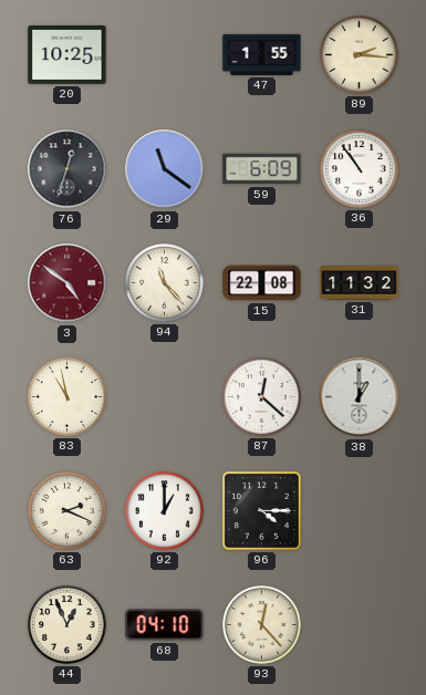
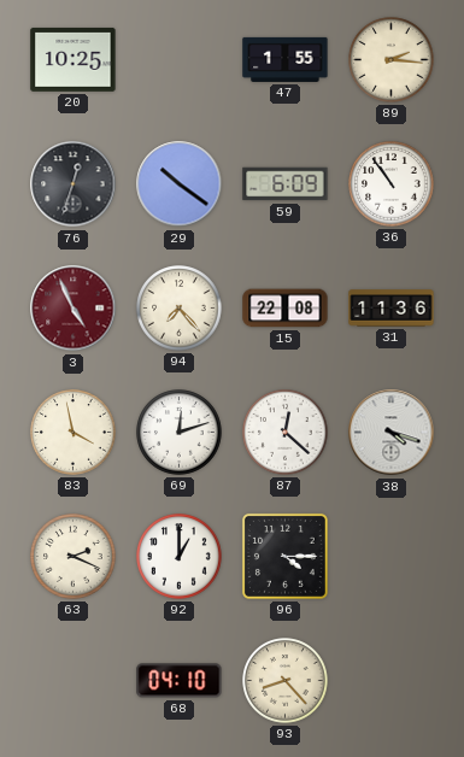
29: 11:21 -> 10:21 (180, 184)
3: 4:51 -> 4:56 (74, 309)
94: 11:23 -> 7:23 (180, 309)
31: 11:32 -> 11:36 (392, 309)
83: 10:58 -> 3:58 (74, 433)
69: none -> 12:12 (180, 433)
38: 1:00 -> 4:18 (392, 433)
44: 12:56 -> none (67, 625)
93: 12:23 -> 8:23 (286, 681)
